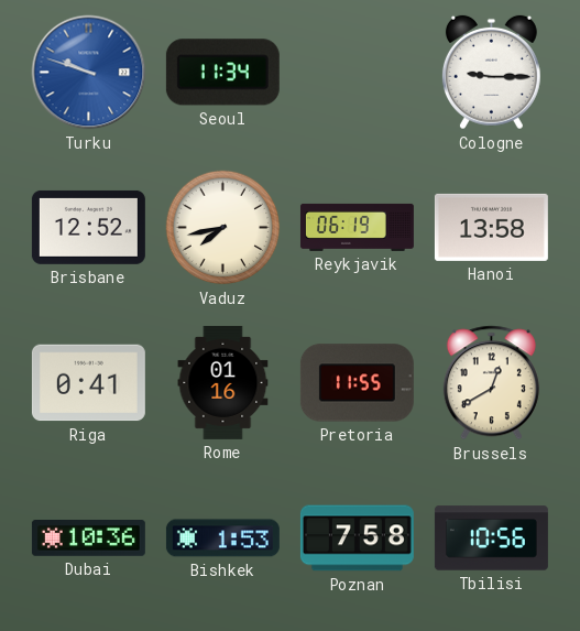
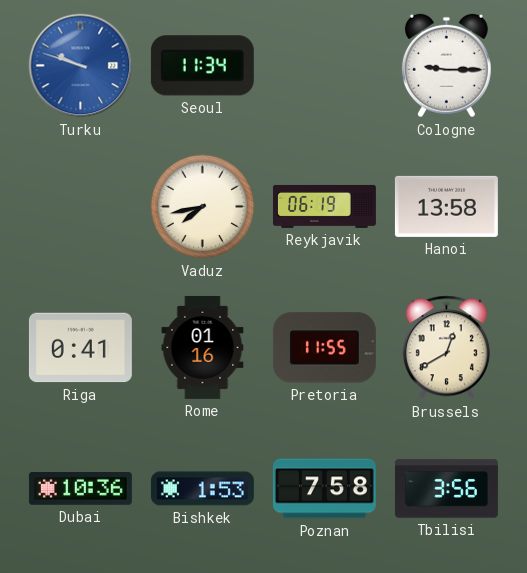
Brisbane: 12:52 -> none (88, 227)
Tbilisi: 10:56 -> 3:56 (446, 489)
